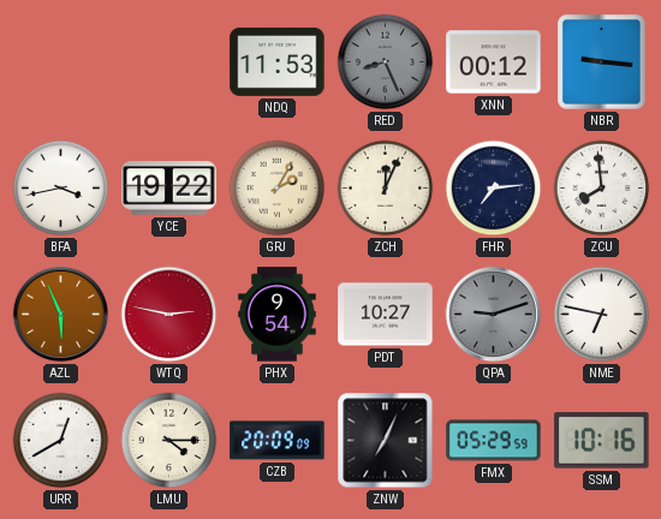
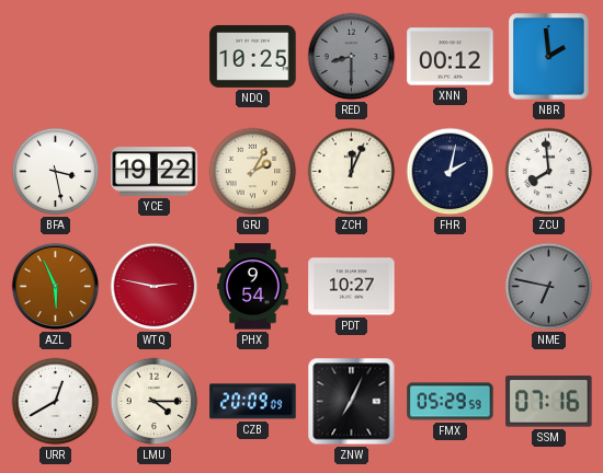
NDQ: 11:53 -> 10:25 (253, 56)
RED: 8:26 -> 8:30 (352, 57)
NBR: 9:16 -> 1:59 (549, 57)
BFA: 3:43 -> 3:28 (56, 172)
FHR: 7:14 -> 2:02 (451, 172)
QPA: 9:12 -> none (494, 315)
NME dial: white -> grey (549, 287)
SSM: 10:16 -> 07:16 (549, 402)
